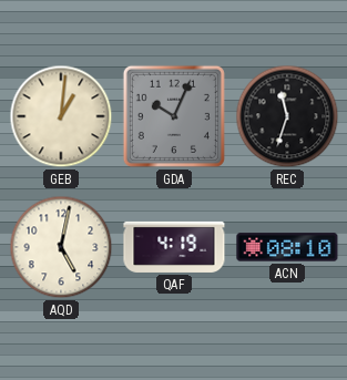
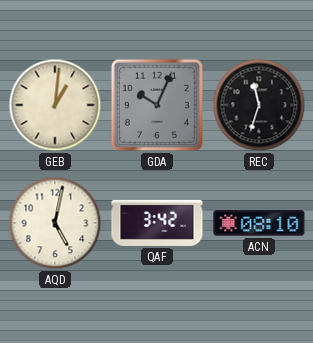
QAF: 4:19 -> 3:42 (157, 223)
